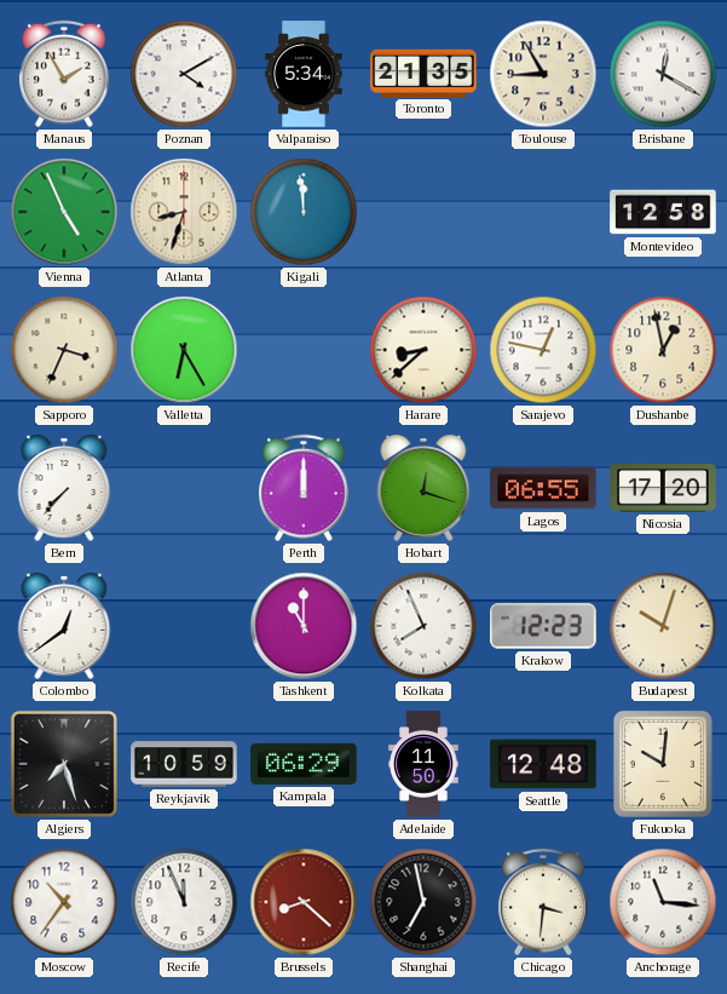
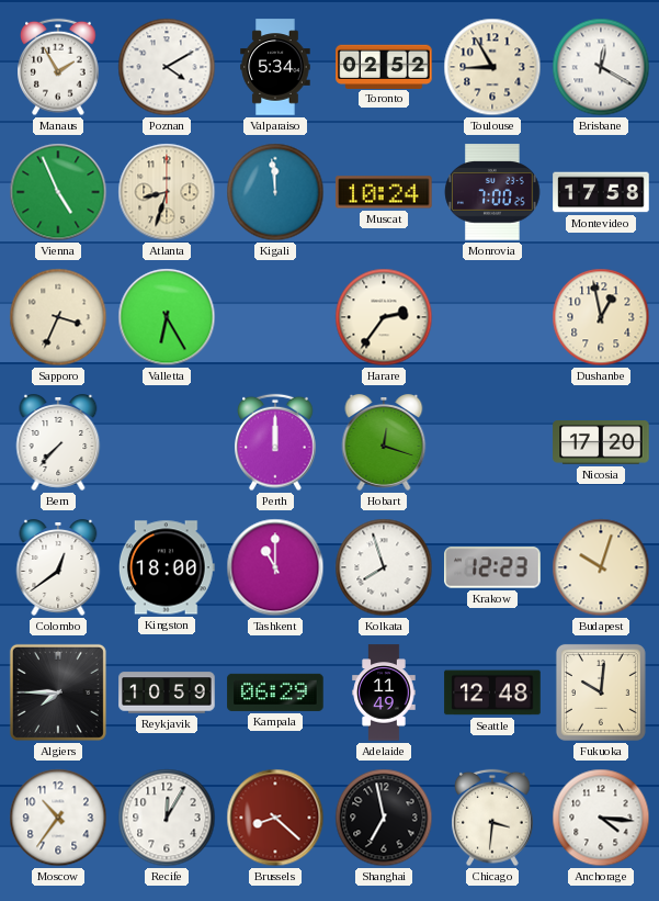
Toronto: 21:35 -> 02:52 (384, 66)
Muscat: none -> 10:24 (384, 192)
Monrovia: none -> 7:00 (492, 192)
Montevideo: 12:58 -> 17:58 (601, 192)
Harare: 8:38 -> 2:36 (384, 317)
Sarajevo: 12:47 -> none (543, 350)
Lagos: 06:55 -> none (543, 488)
Kingston: none -> 18:00 (167, 567)
Kolkata: 7:56 -> 7:57 (384, 567)
Algiers: 7:27 -> 7:45 (58, 692)
Adelaide: 11:50 -> 11:49 (384, 692)
Recife: 11:56 -> 12:05 (167, 818)
Anchorage: 11:16 -> 4:16 (601, 818)
